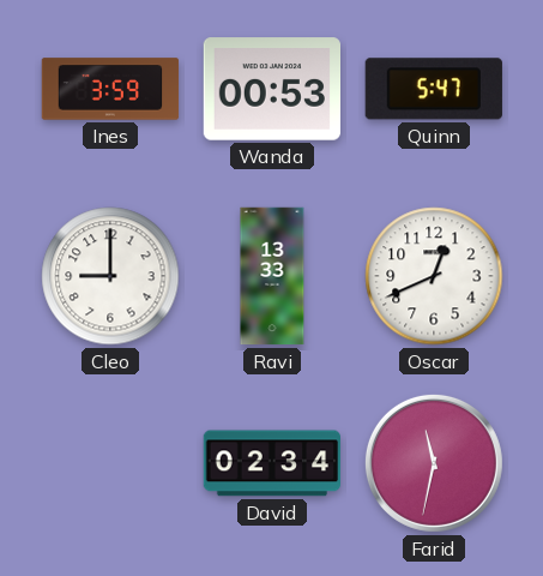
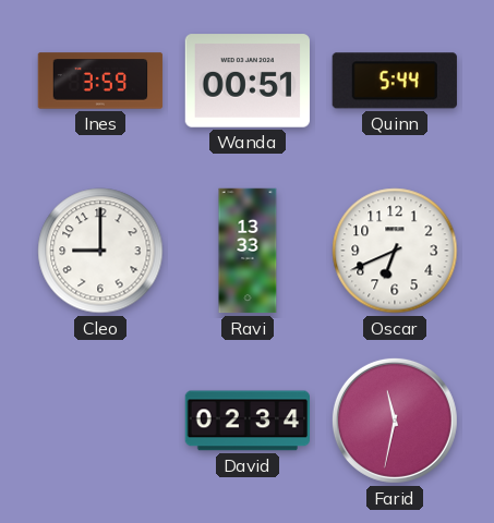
Wanda: 00:53 -> 00:51 (246, 81)
Quinn: 5:47 -> 5:44 (395, 81)
Oscar: 12:41 -> 6:41 (395, 251)
